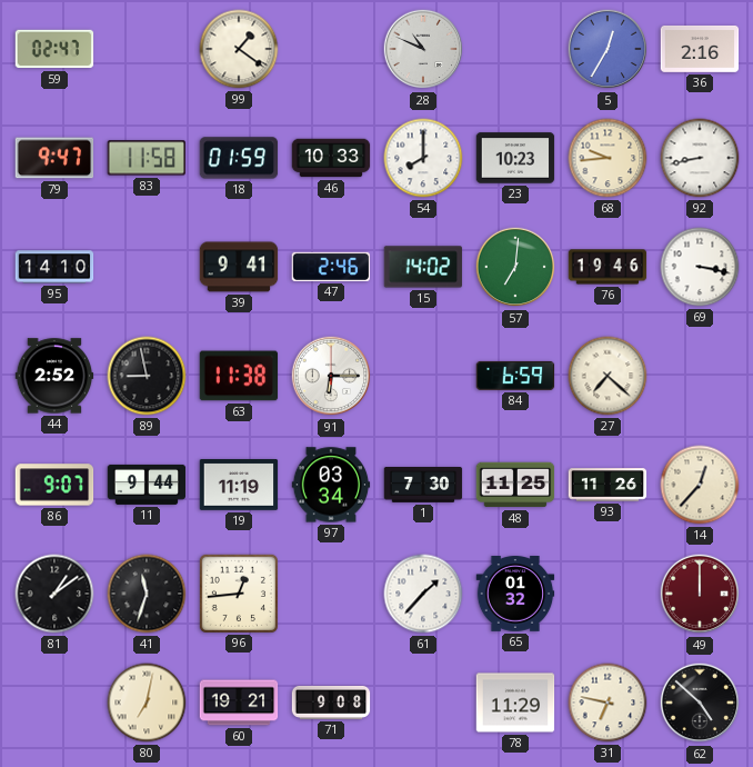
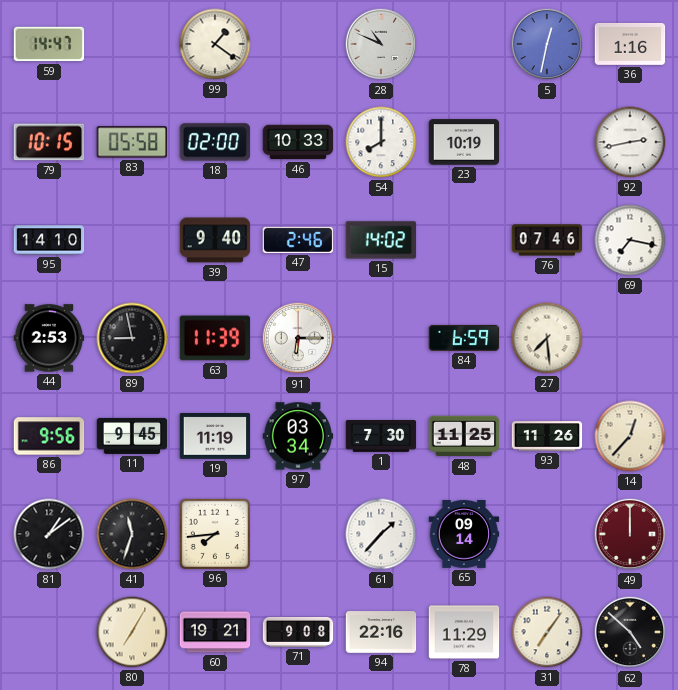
59: 02:47 -> 14:47 (49, 44)
5: 12:35 -> 12:32 (547, 44)
36: 2:16 -> 1:16 (630, 44)
79: 9:47 -> 10:15 (49, 142)
83: 11:58 -> 05:58 (131, 142)
18: 01:59 -> 02:00 (215, 142)
23: 10:23 -> 10:19 (464, 142)
68: 9:44 -> none (608, 158)
92: 8:43 -> 2:43 (630, 142)
39: 9:41 -> 9:40 (215, 240)
57: 7:01 -> none (515, 267)
76: 19:46 -> 07:46 (547, 240)
69: 3:17 -> 7:17 (630, 240)
44: 2:52 -> 2:53 (49, 338)
63: 11:38 -> 11:39 (215, 338)
27: 7:22 -> 7:29 (547, 338)
86: 9:07 -> 9:56 (49, 436)
11: 9:44 -> 9:45 (132, 436)
96: 12:44 -> 7:44 (214, 533)
65: 01:32 -> 09:14 (464, 534)
80: 7:02 -> 7:05 (132, 632)
94: none -> 22:16 (381, 632)
31: 6:47 -> 7:06 (547, 632)
